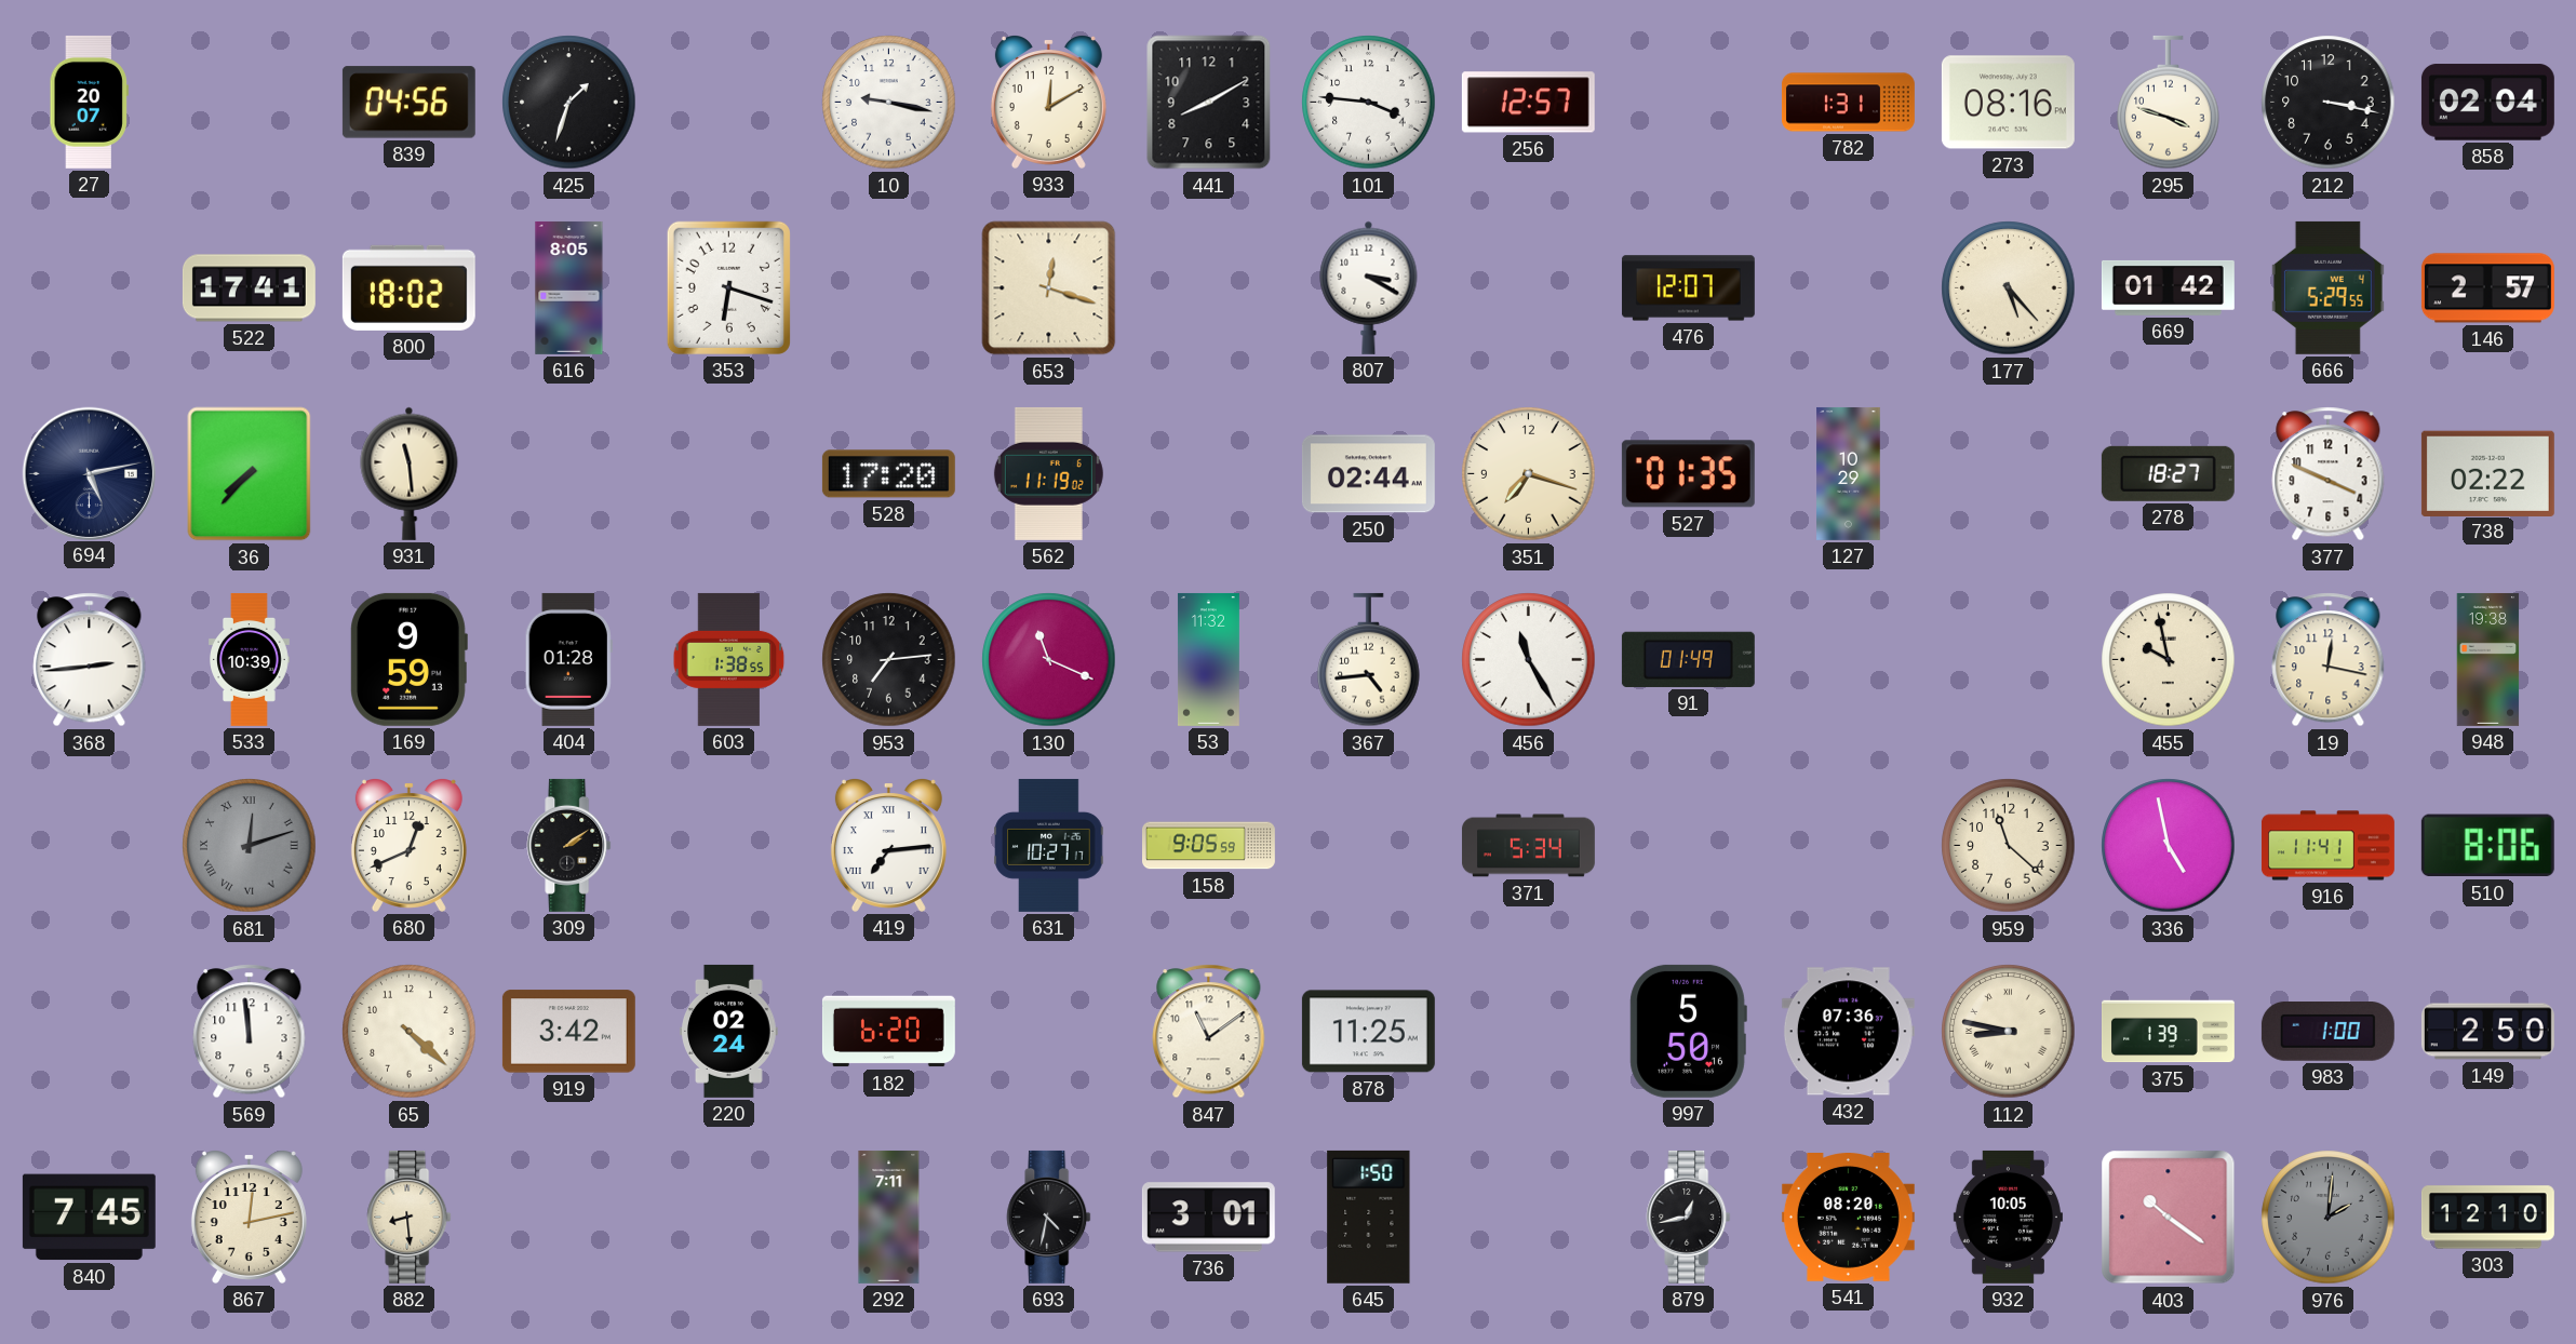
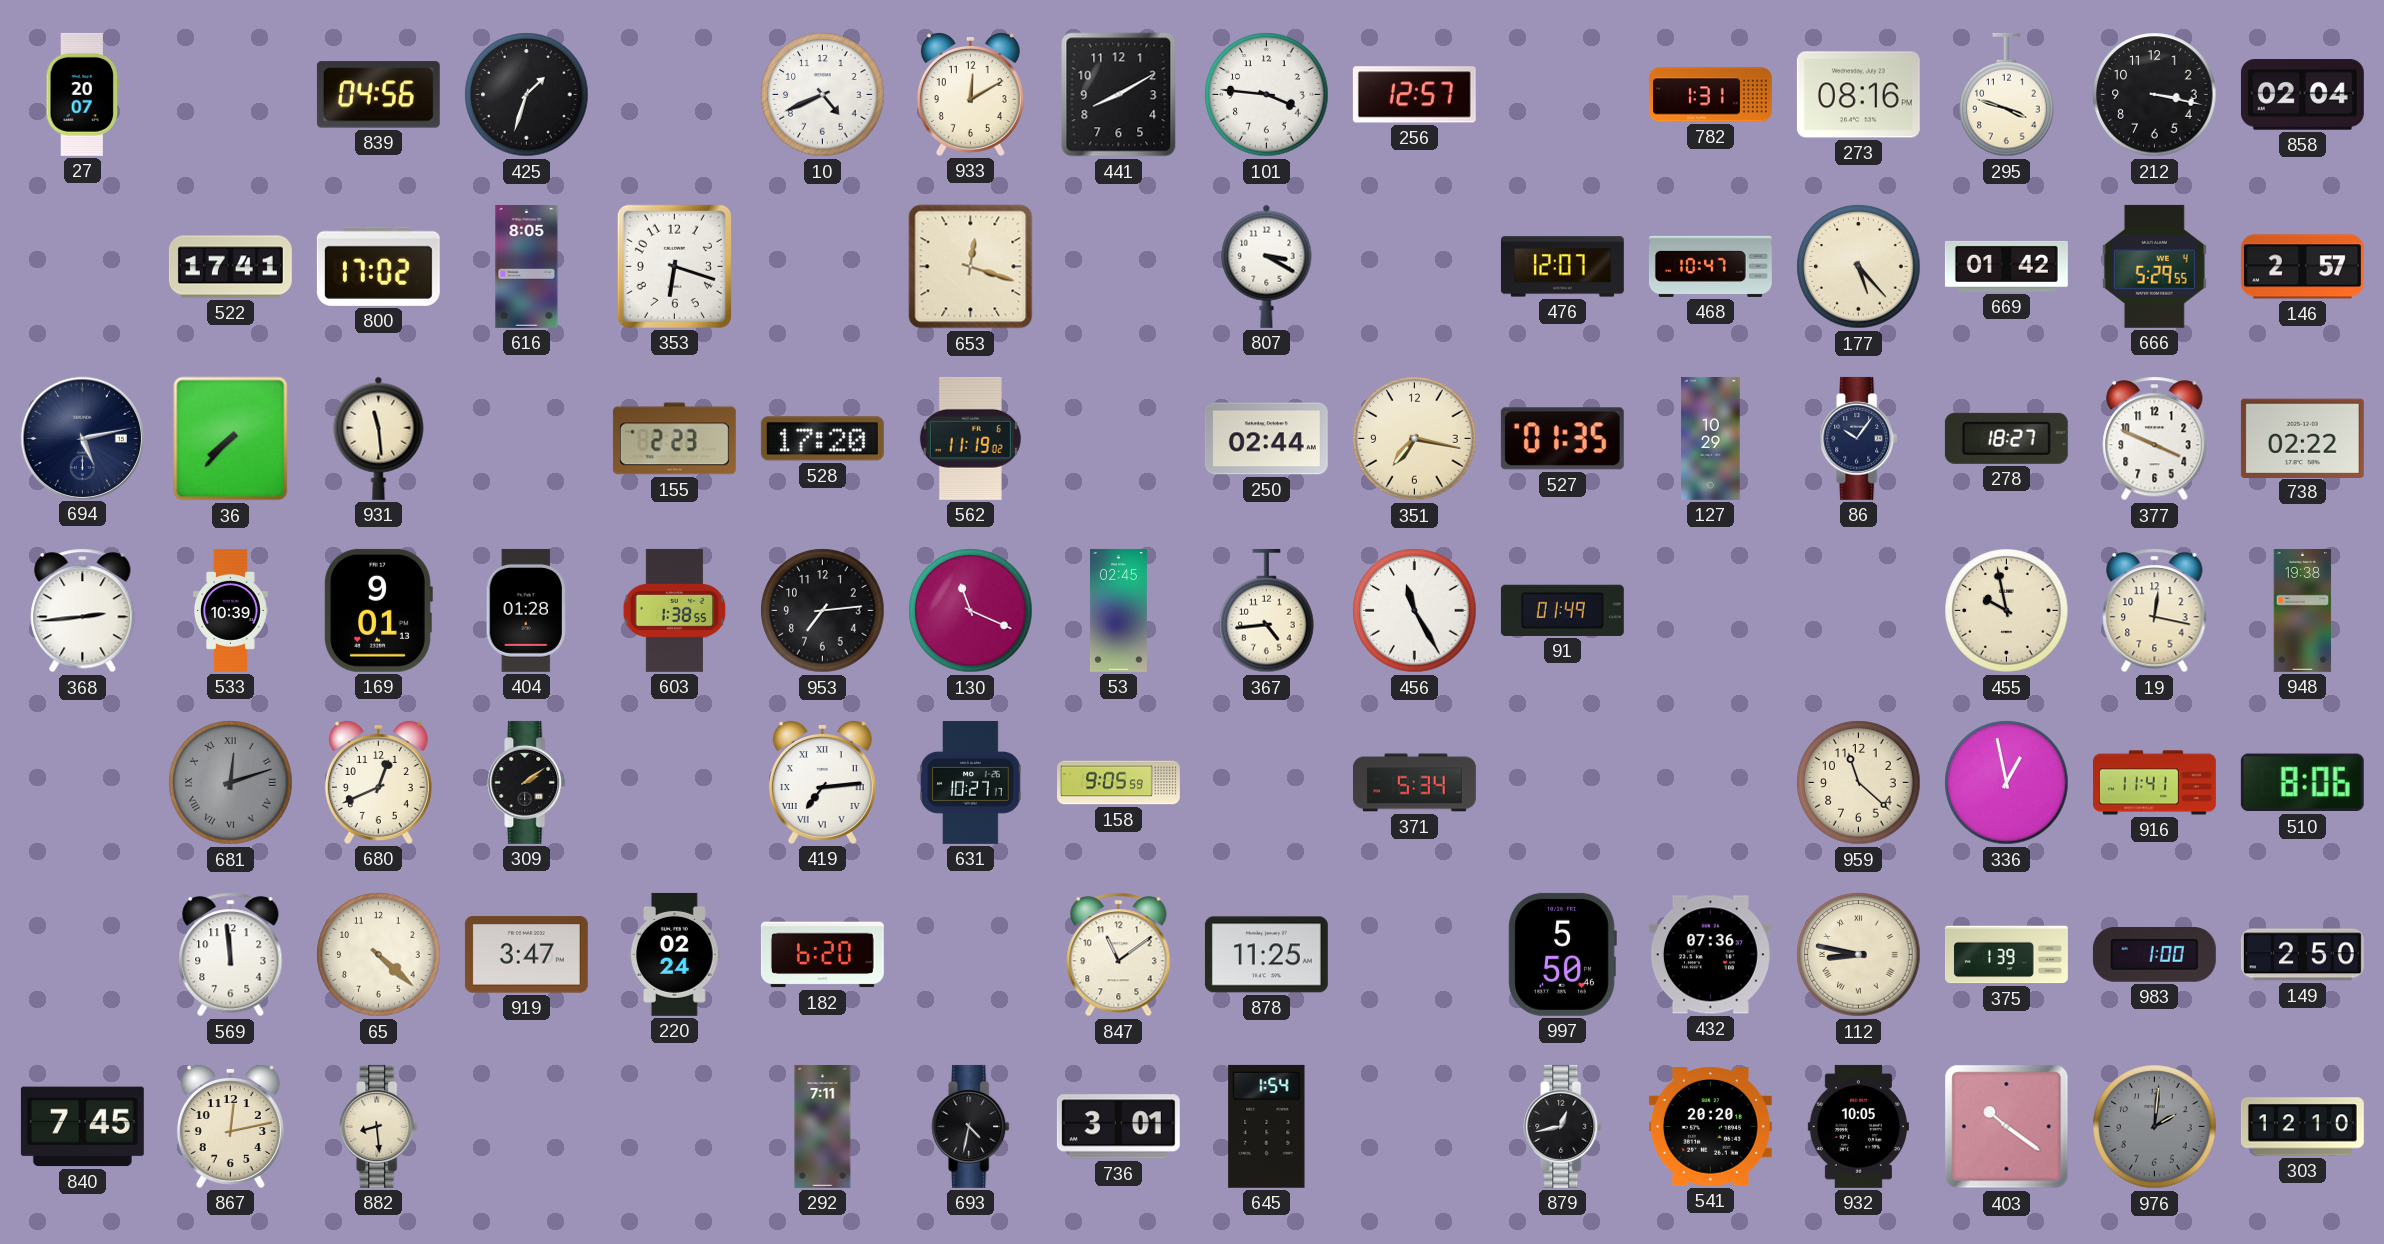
10: 9:17 -> 4:41 (823, 95)
800: 18:02 -> 17:02 (378, 266)
468: none -> 10:47 (1710, 266)
155: none -> 2:23 (674, 439)
351: 7:18 -> 7:17 (1415, 439)
86: none -> 10:06 (1859, 438)
169: 9:59 -> 9:01 (378, 610)
53: 11:32 -> 02:45 (1118, 610)
336: 4:58 -> 12:58 (2007, 783)
919: 3:42 -> 3:47 (526, 955)
997: 5:50:16 -> 5:50:46 (1562, 954)
645: 1:50 -> 1:54 (1267, 1126)
541: 08:20 -> 20:20 (1710, 1127)
